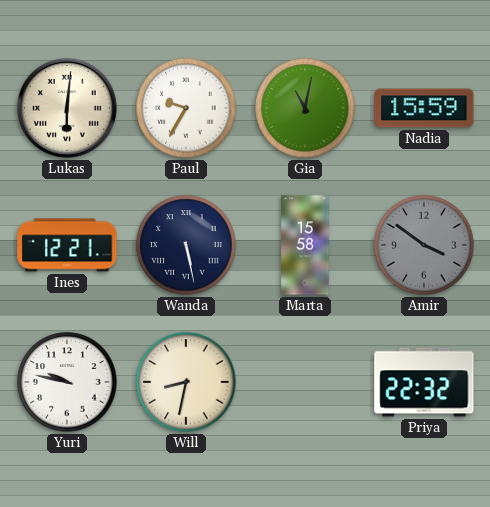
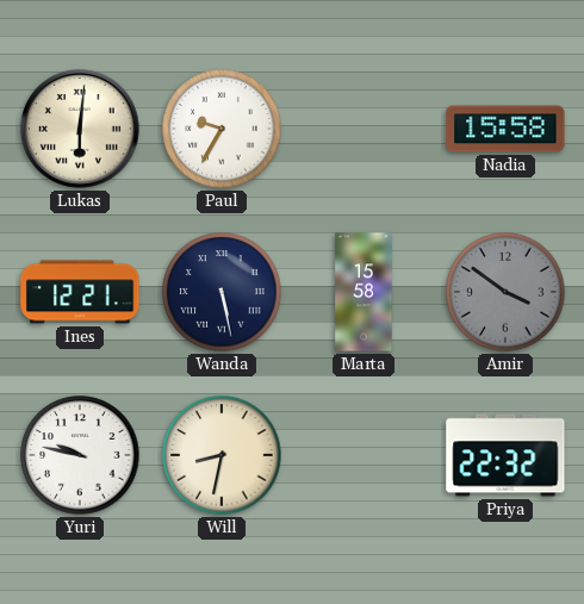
Gia: 11:02 -> none (305, 108)
Nadia: 15:59 -> 15:58 (505, 129)
